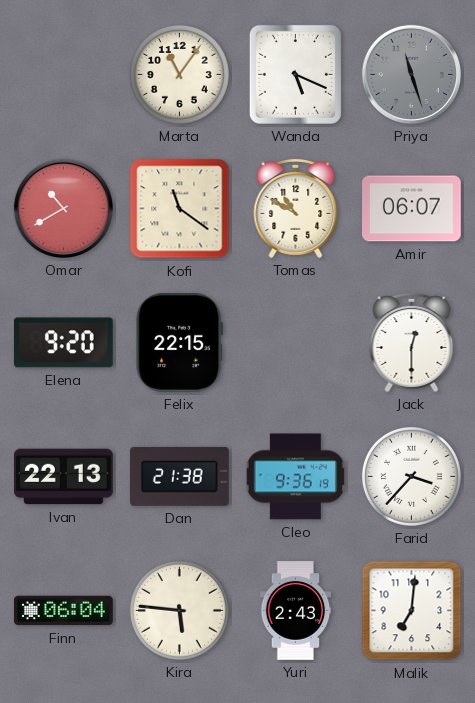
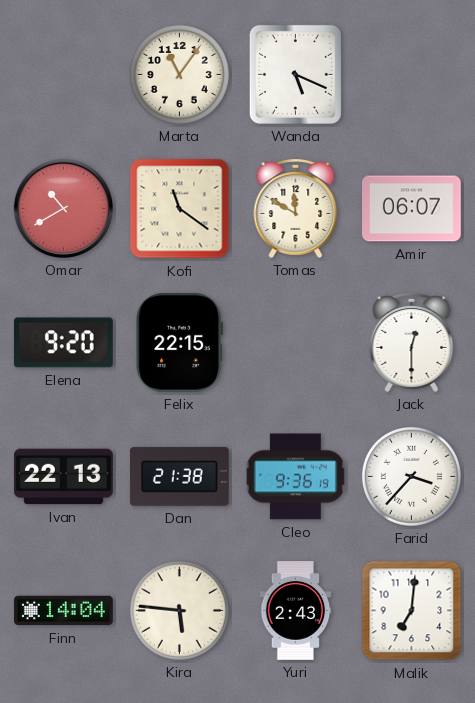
Priya: 11:27 -> none (411, 74)
Tomas: 10:50 -> 11:50 (296, 209)
Finn: 06:04 -> 14:04 (64, 611)
